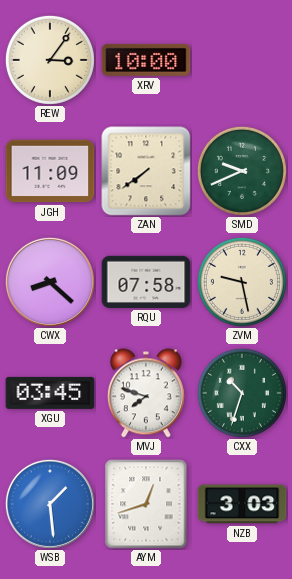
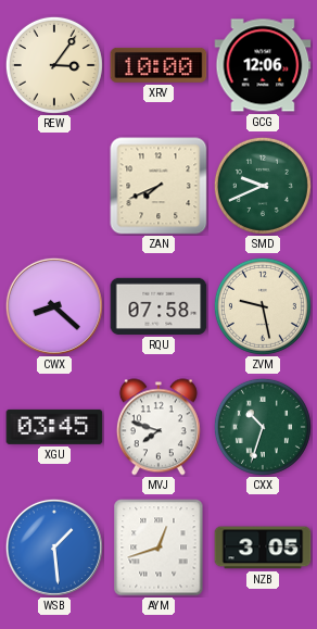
GCG: none -> 12:06 (263, 65)
JGH: 11:09 -> none (50, 171)
ZAN: 7:39 -> 7:41 (158, 186)
NZB: 3:03 -> 3:05 (263, 548)
